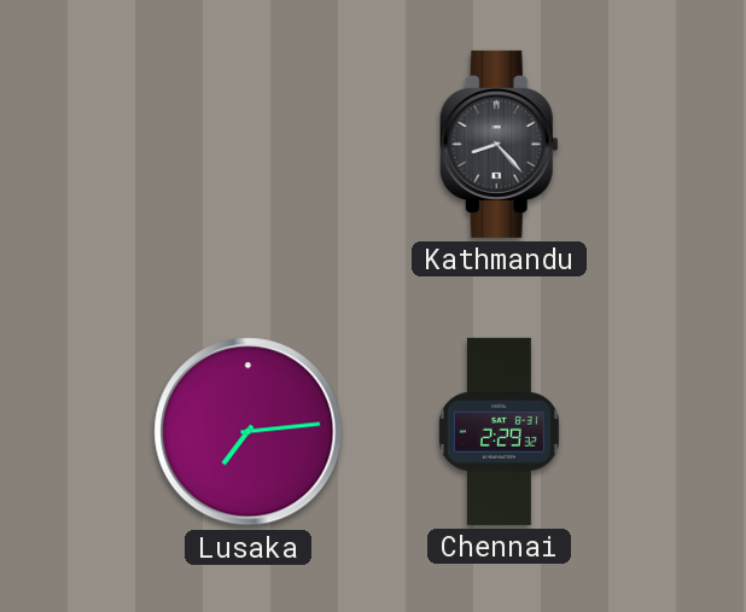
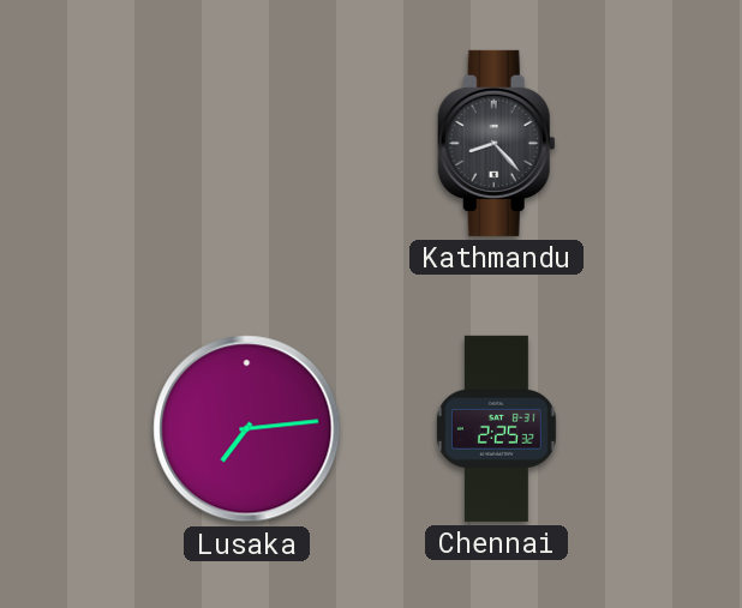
Chennai: 2:29 -> 2:25 (496, 428)
